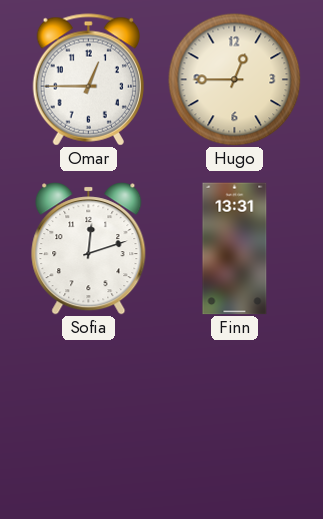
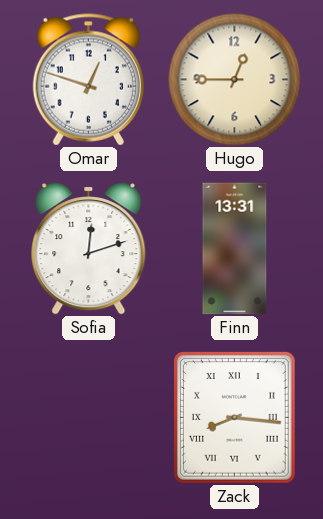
Omar: 12:45 -> 12:48 (88, 80)
Zack: none -> 8:16 (235, 418)
